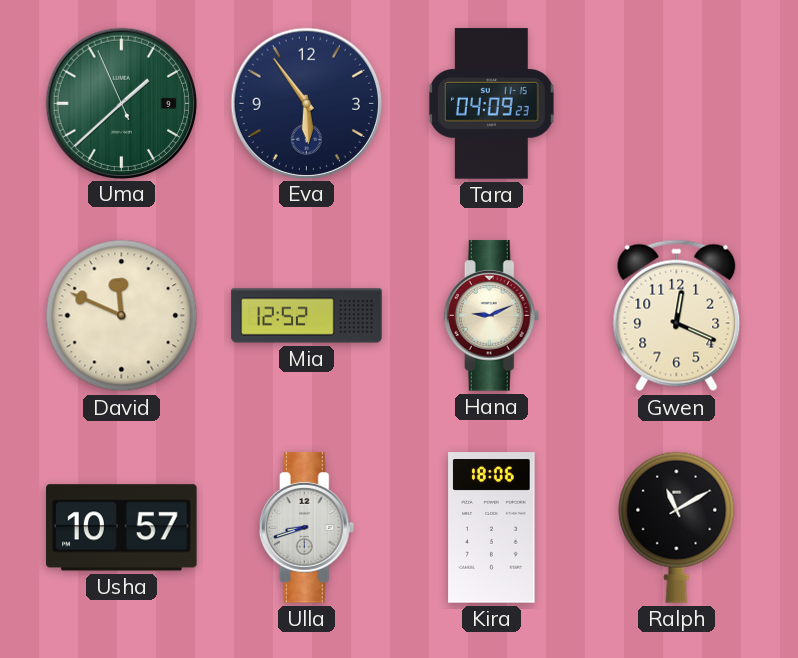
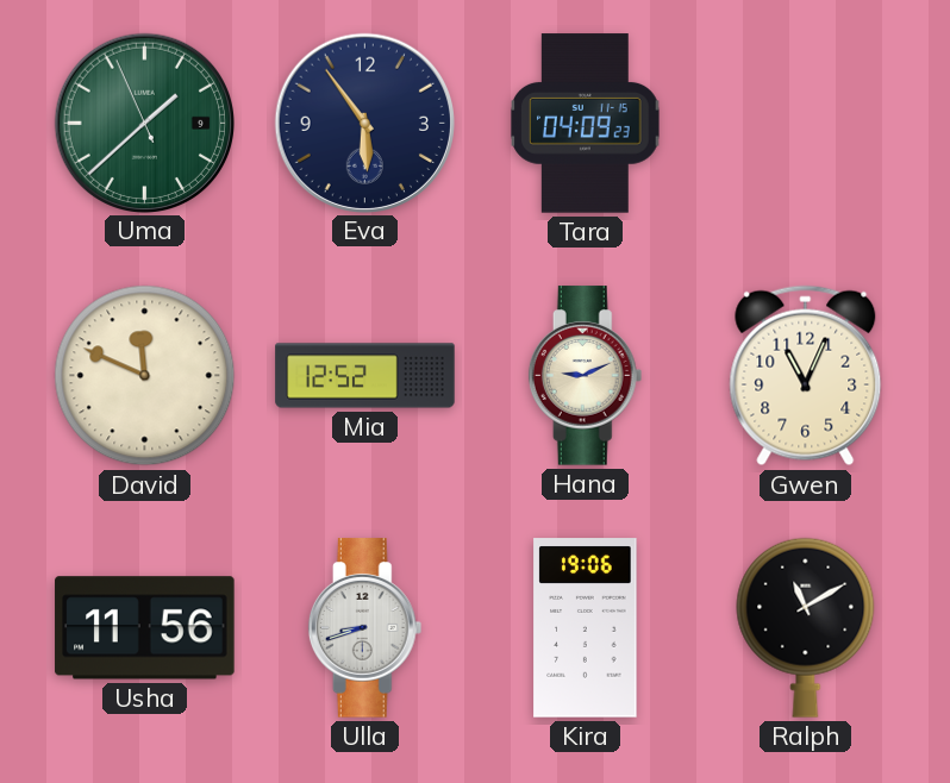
Gwen: 12:19 -> 11:04 (806, 376)
Usha: 10:57 -> 11:56 (145, 628)
Kira: 18:06 -> 19:06 (586, 628)
